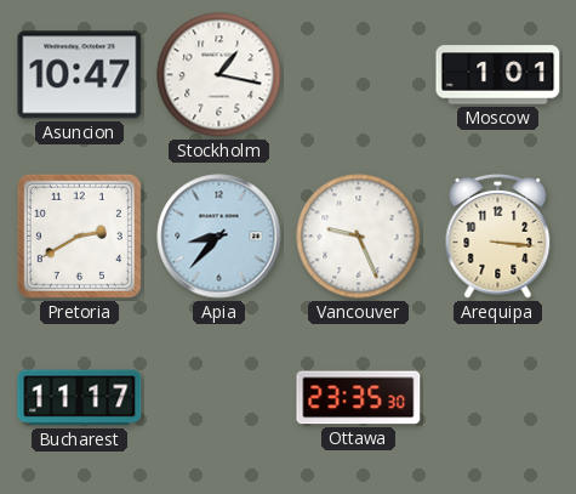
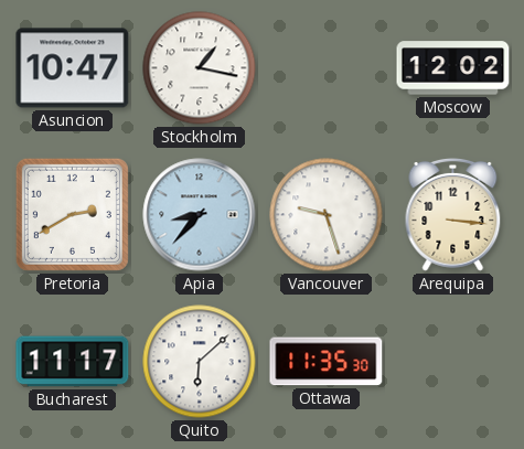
Moscow: 1:01 -> 12:02 (453, 68)
Vancouver: 9:26 -> 9:27 (327, 215)
Quito: none -> 6:08 (200, 362)
Ottawa: 23:35 -> 11:35 (327, 362)
